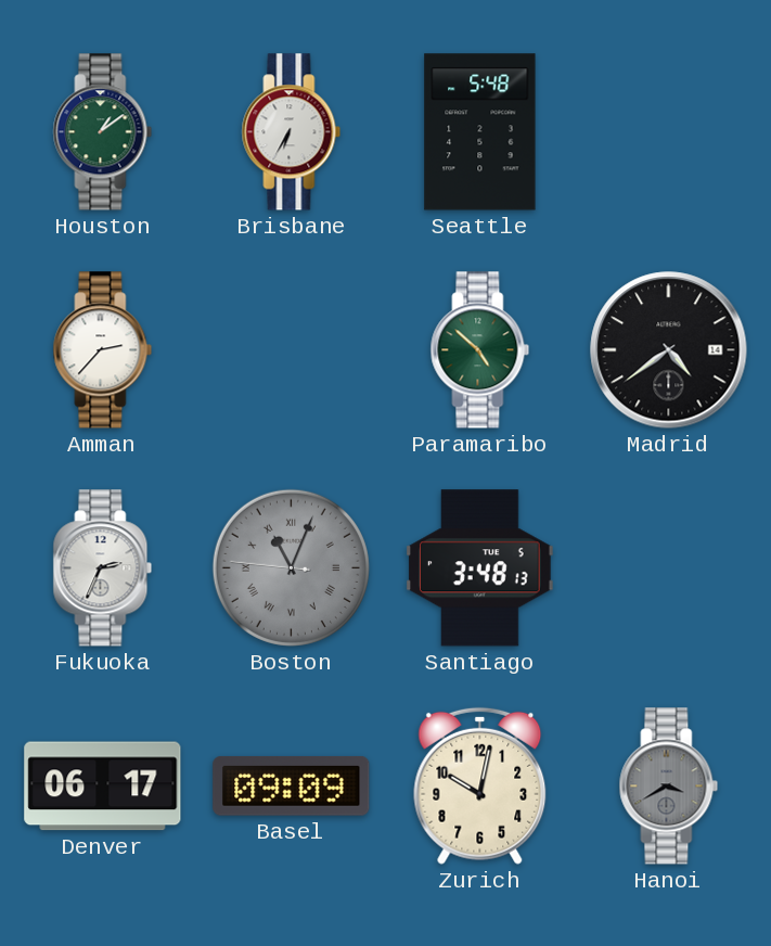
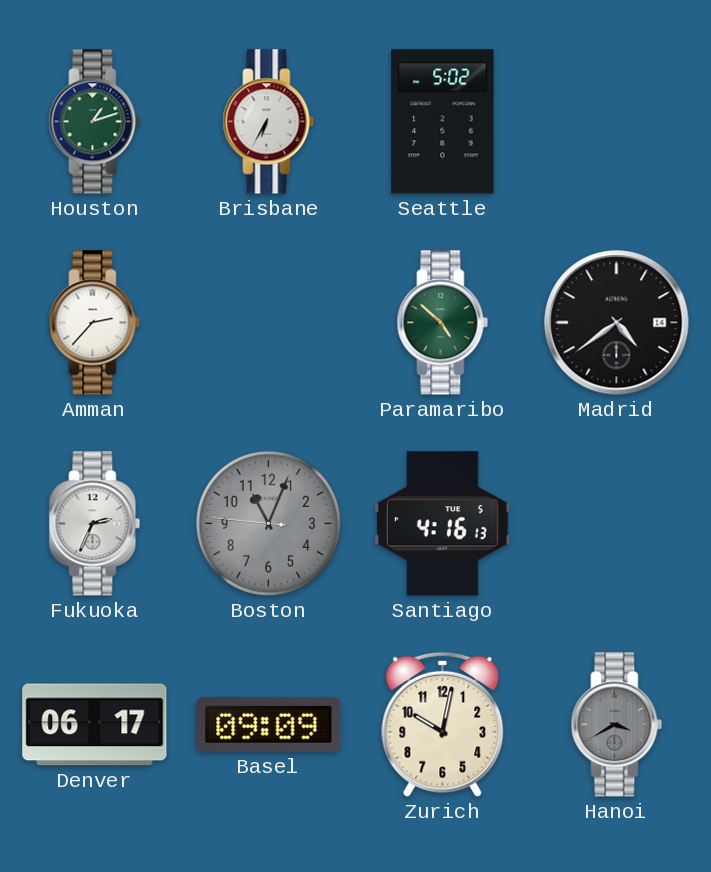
Houston: 1:09 -> 1:12 (95, 122)
Seattle: 5:48 -> 5:02 (443, 122)
Boston numerals: Roman -> Arabic (268, 523)
Santiago: 3:48 -> 4:16 (443, 524)
